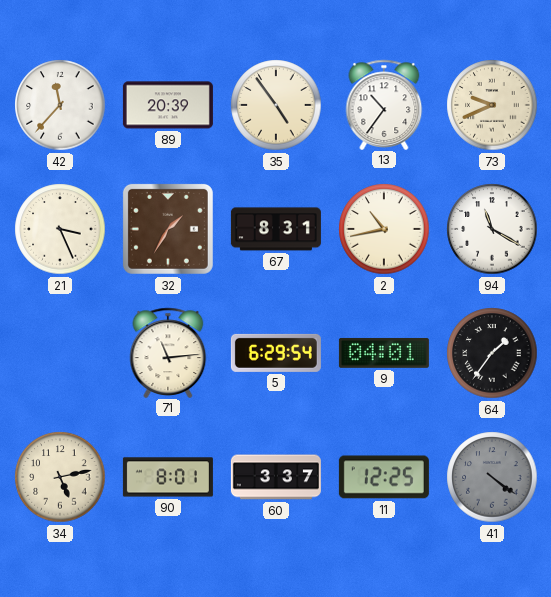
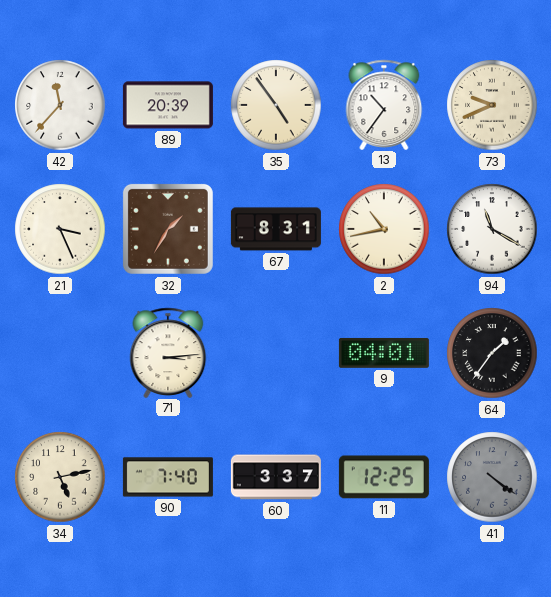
71: 11:14 -> 3:14 (168, 352)
5: 6:29 -> none (276, 353)
90: 8:01 -> 7:40 (168, 477)
